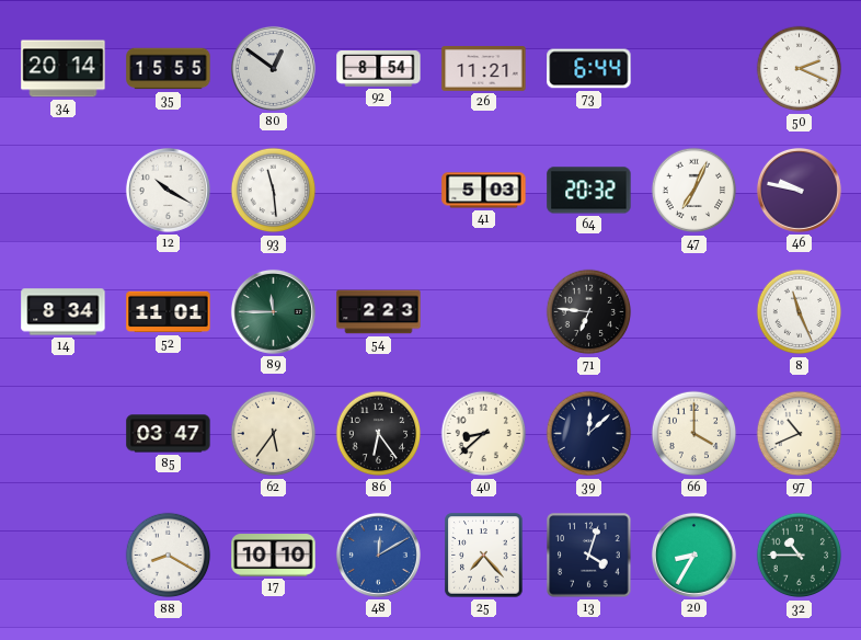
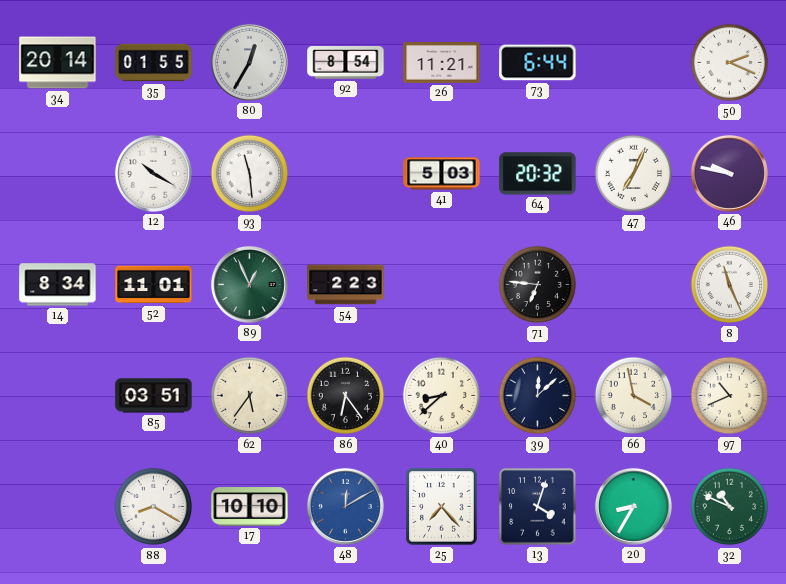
35: 15:55 -> 01:55 (154, 63)
80: 12:51 -> 12:35 (249, 62)
89: 11:45 -> 12:56 (249, 284)
85: 03:47 -> 03:51 (154, 396)
66: 4:00 -> 3:58 (634, 396)
32: 10:45 -> 10:49 (730, 507)
